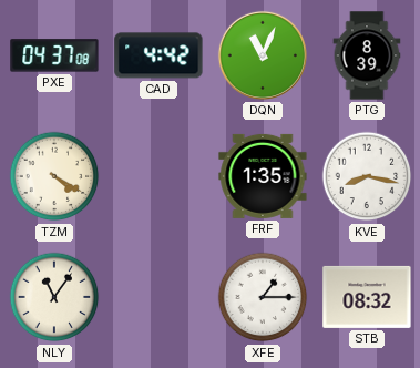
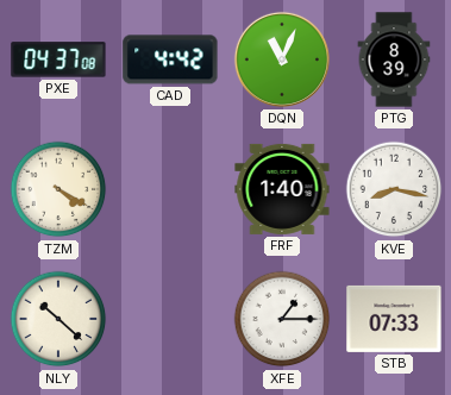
FRF: 1:35 -> 1:40 (282, 189)
NLY: 11:06 -> 10:22 (58, 319)
STB: 08:32 -> 07:33 (394, 319)
